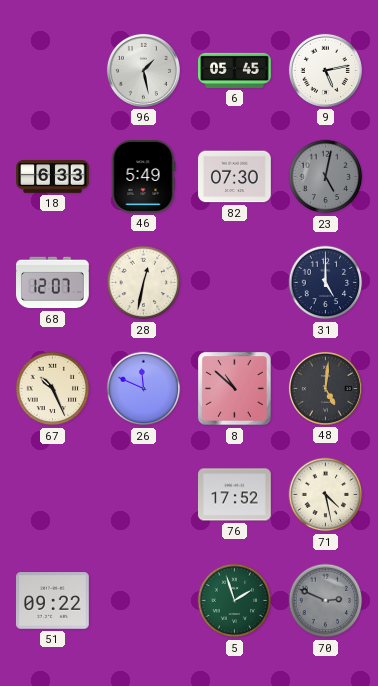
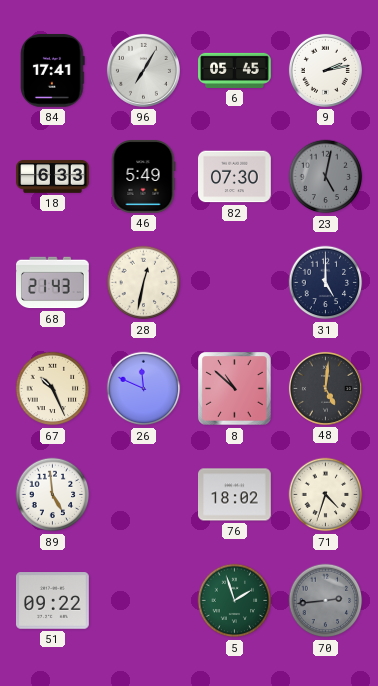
84: none -> 17:41 (53, 71)
96: 1:28 -> 7:05 (143, 70)
9: 5:13 -> 2:13 (325, 70)
68: 12:07 -> 21:43 (53, 283)
89: none -> 4:59 (53, 495)
76: 17:52 -> 18:02 (235, 495)
71: 4:28 -> 4:33 (326, 495)
70: 2:49 -> 2:44 (326, 601)
